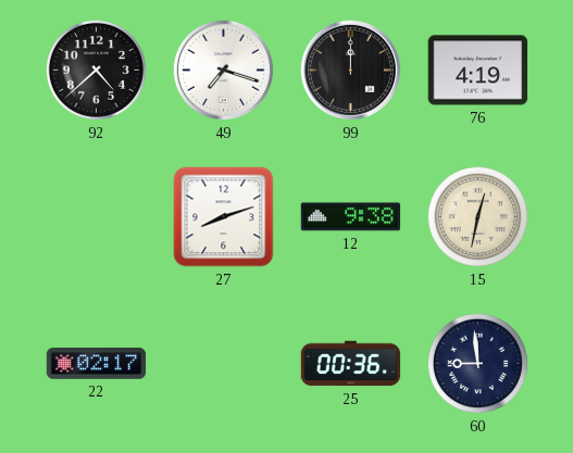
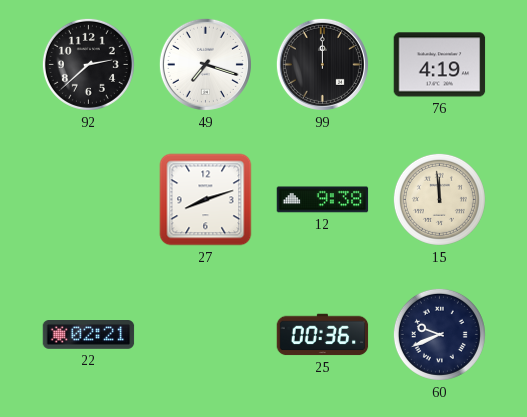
92: 4:38 -> 2:38 (88, 64)
15: 12:32 -> 11:59 (439, 199)
22: 02:17 -> 02:21 (89, 335)
60: 8:59 -> 9:41 (439, 334)
